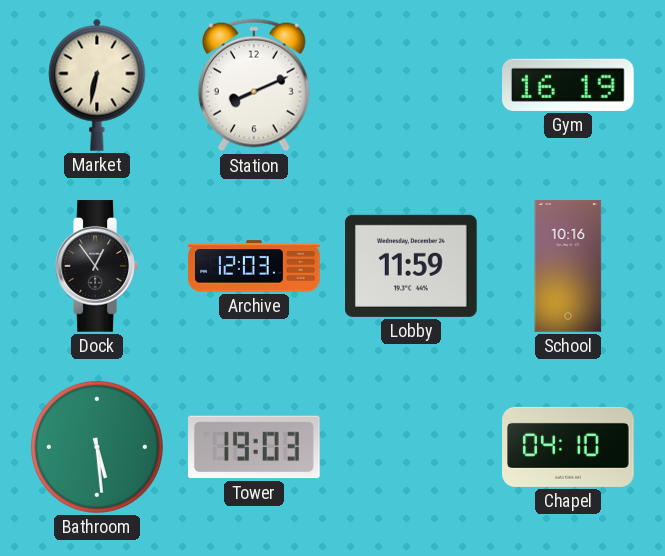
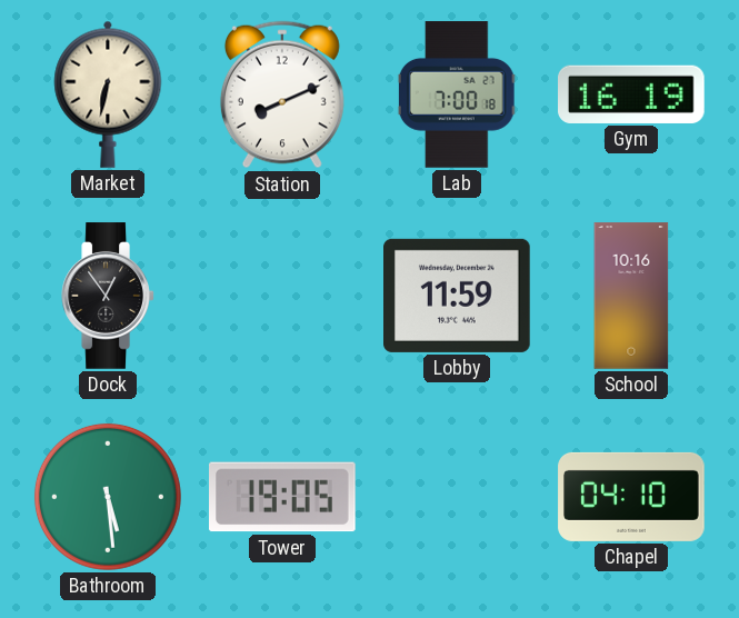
Lab: none -> 7:00 (457, 94)
Archive: 12:03 -> none (254, 266)
Tower: 19:03 -> 19:05 (283, 497)
